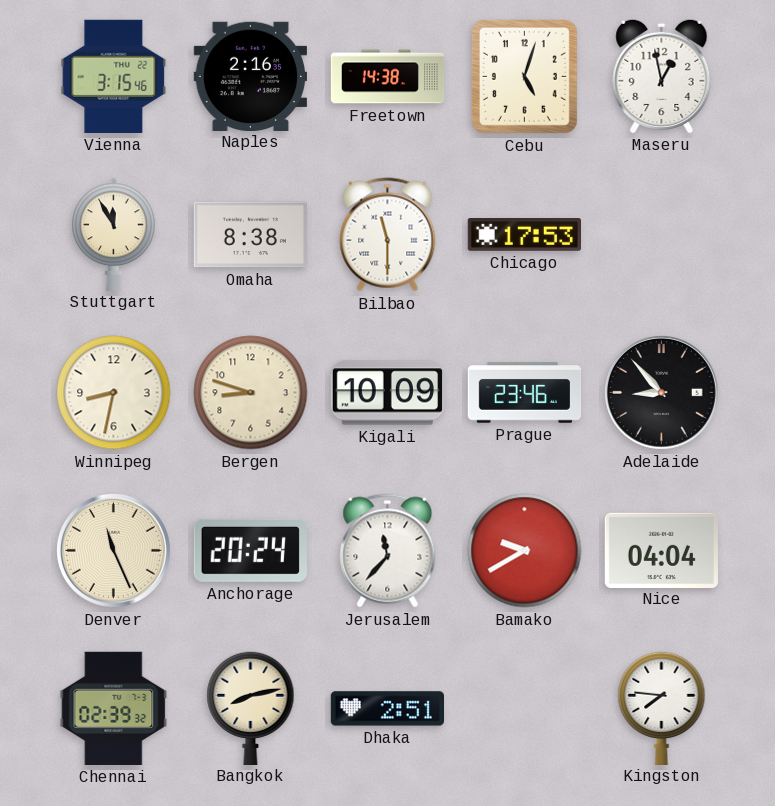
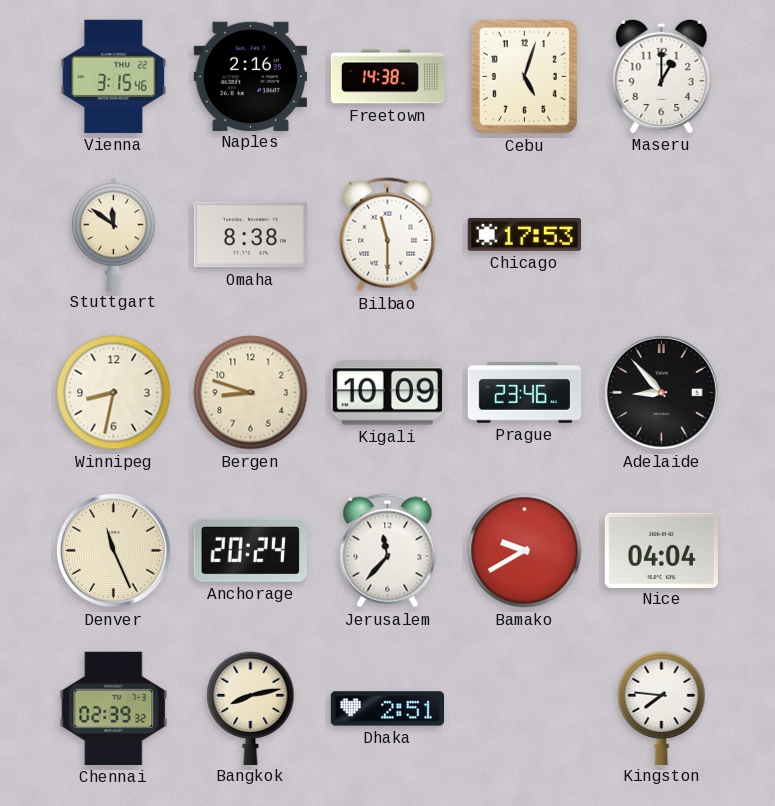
Maseru: 12:58 -> 1:00 (662, 76)
Stuttgart: 11:55 -> 11:51 (114, 234)
